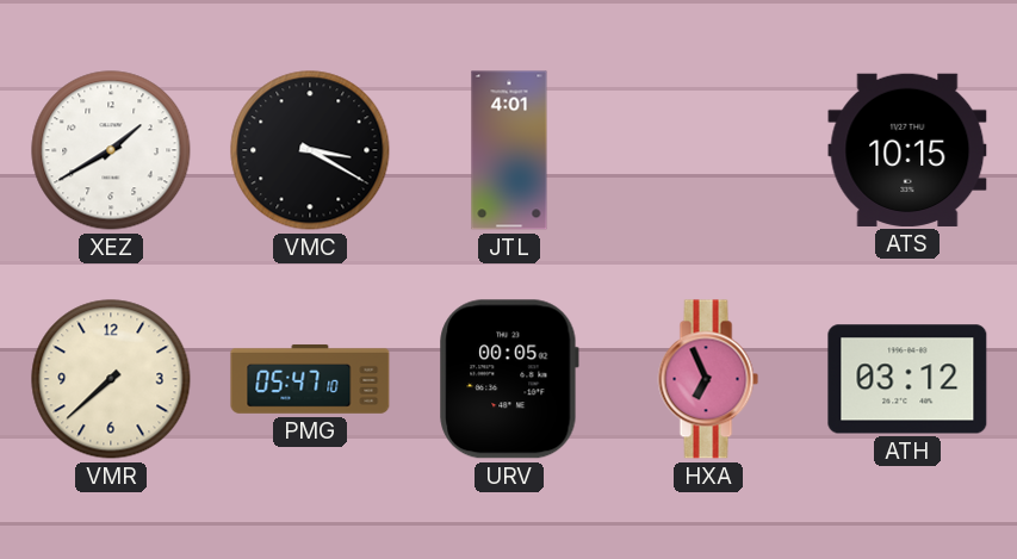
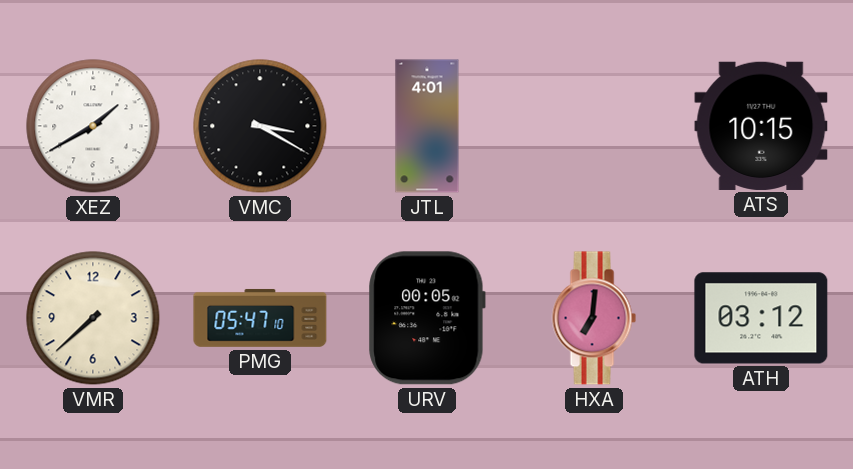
HXA: 6:56 -> 7:01 (594, 318)
